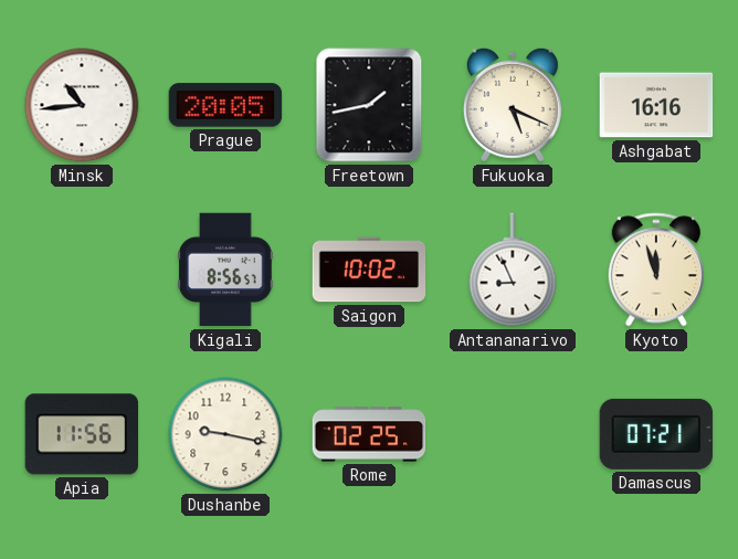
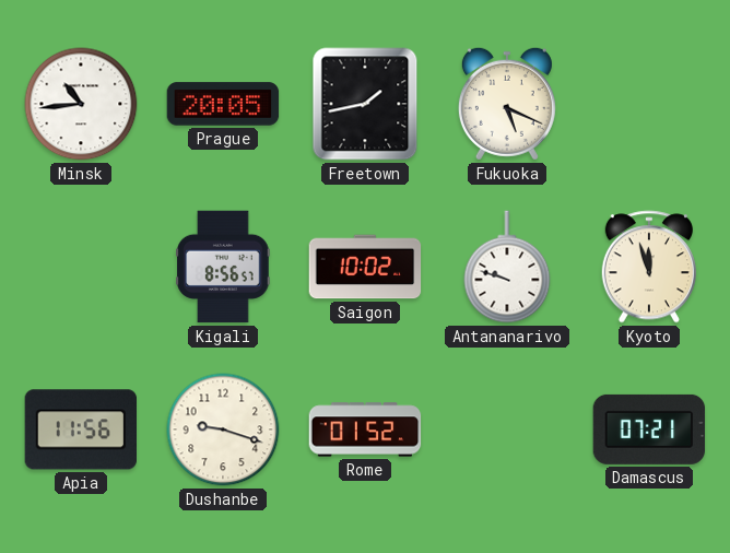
Ashgabat: 16:16 -> none (656, 105)
Antananarivo: 8:56 -> 9:48 (507, 267)
Dushanbe: 9:17 -> 9:18 (223, 430)
Rome: 02:25 -> 01:52 (365, 430)
